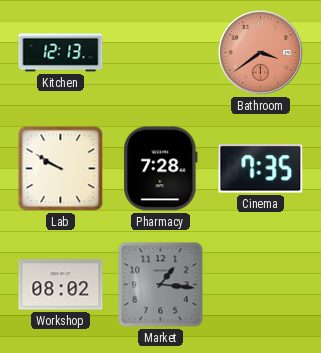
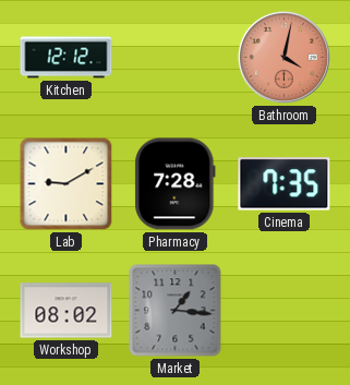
Kitchen: 12:13 -> 12:12 (67, 58)
Bathroom: 3:39 -> 4:02 (283, 57)
Lab: 9:50 -> 9:10 (67, 184)
